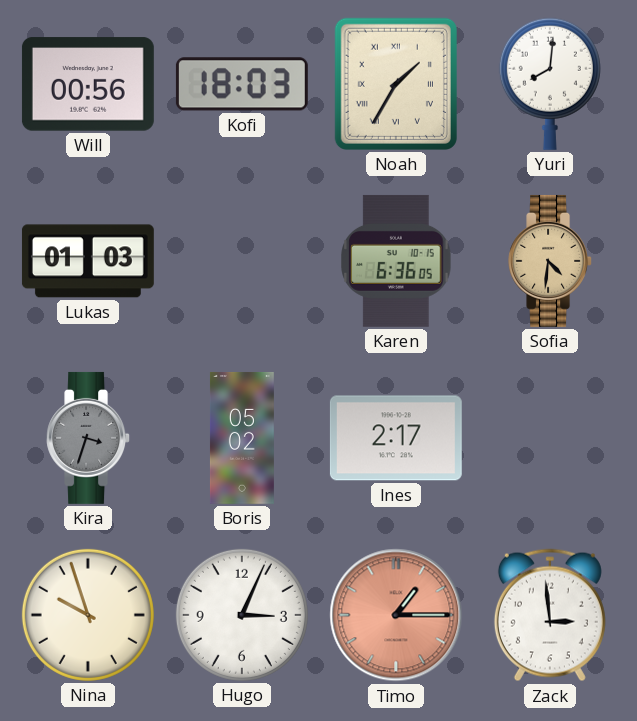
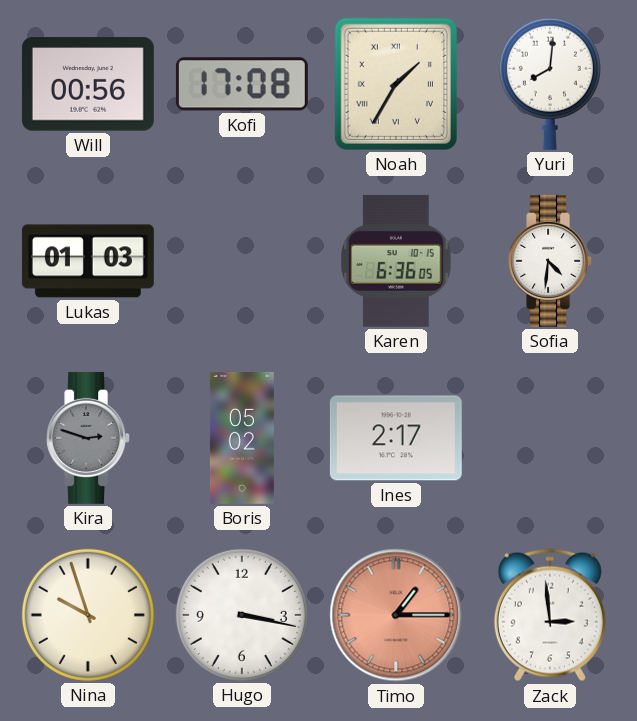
Kofi: 18:03 -> 17:08 (242, 84)
Sofia dial: champagne -> white (551, 261)
Kira: 3:33 -> 2:48 (89, 438)
Hugo: 3:04 -> 3:17 (242, 615)
